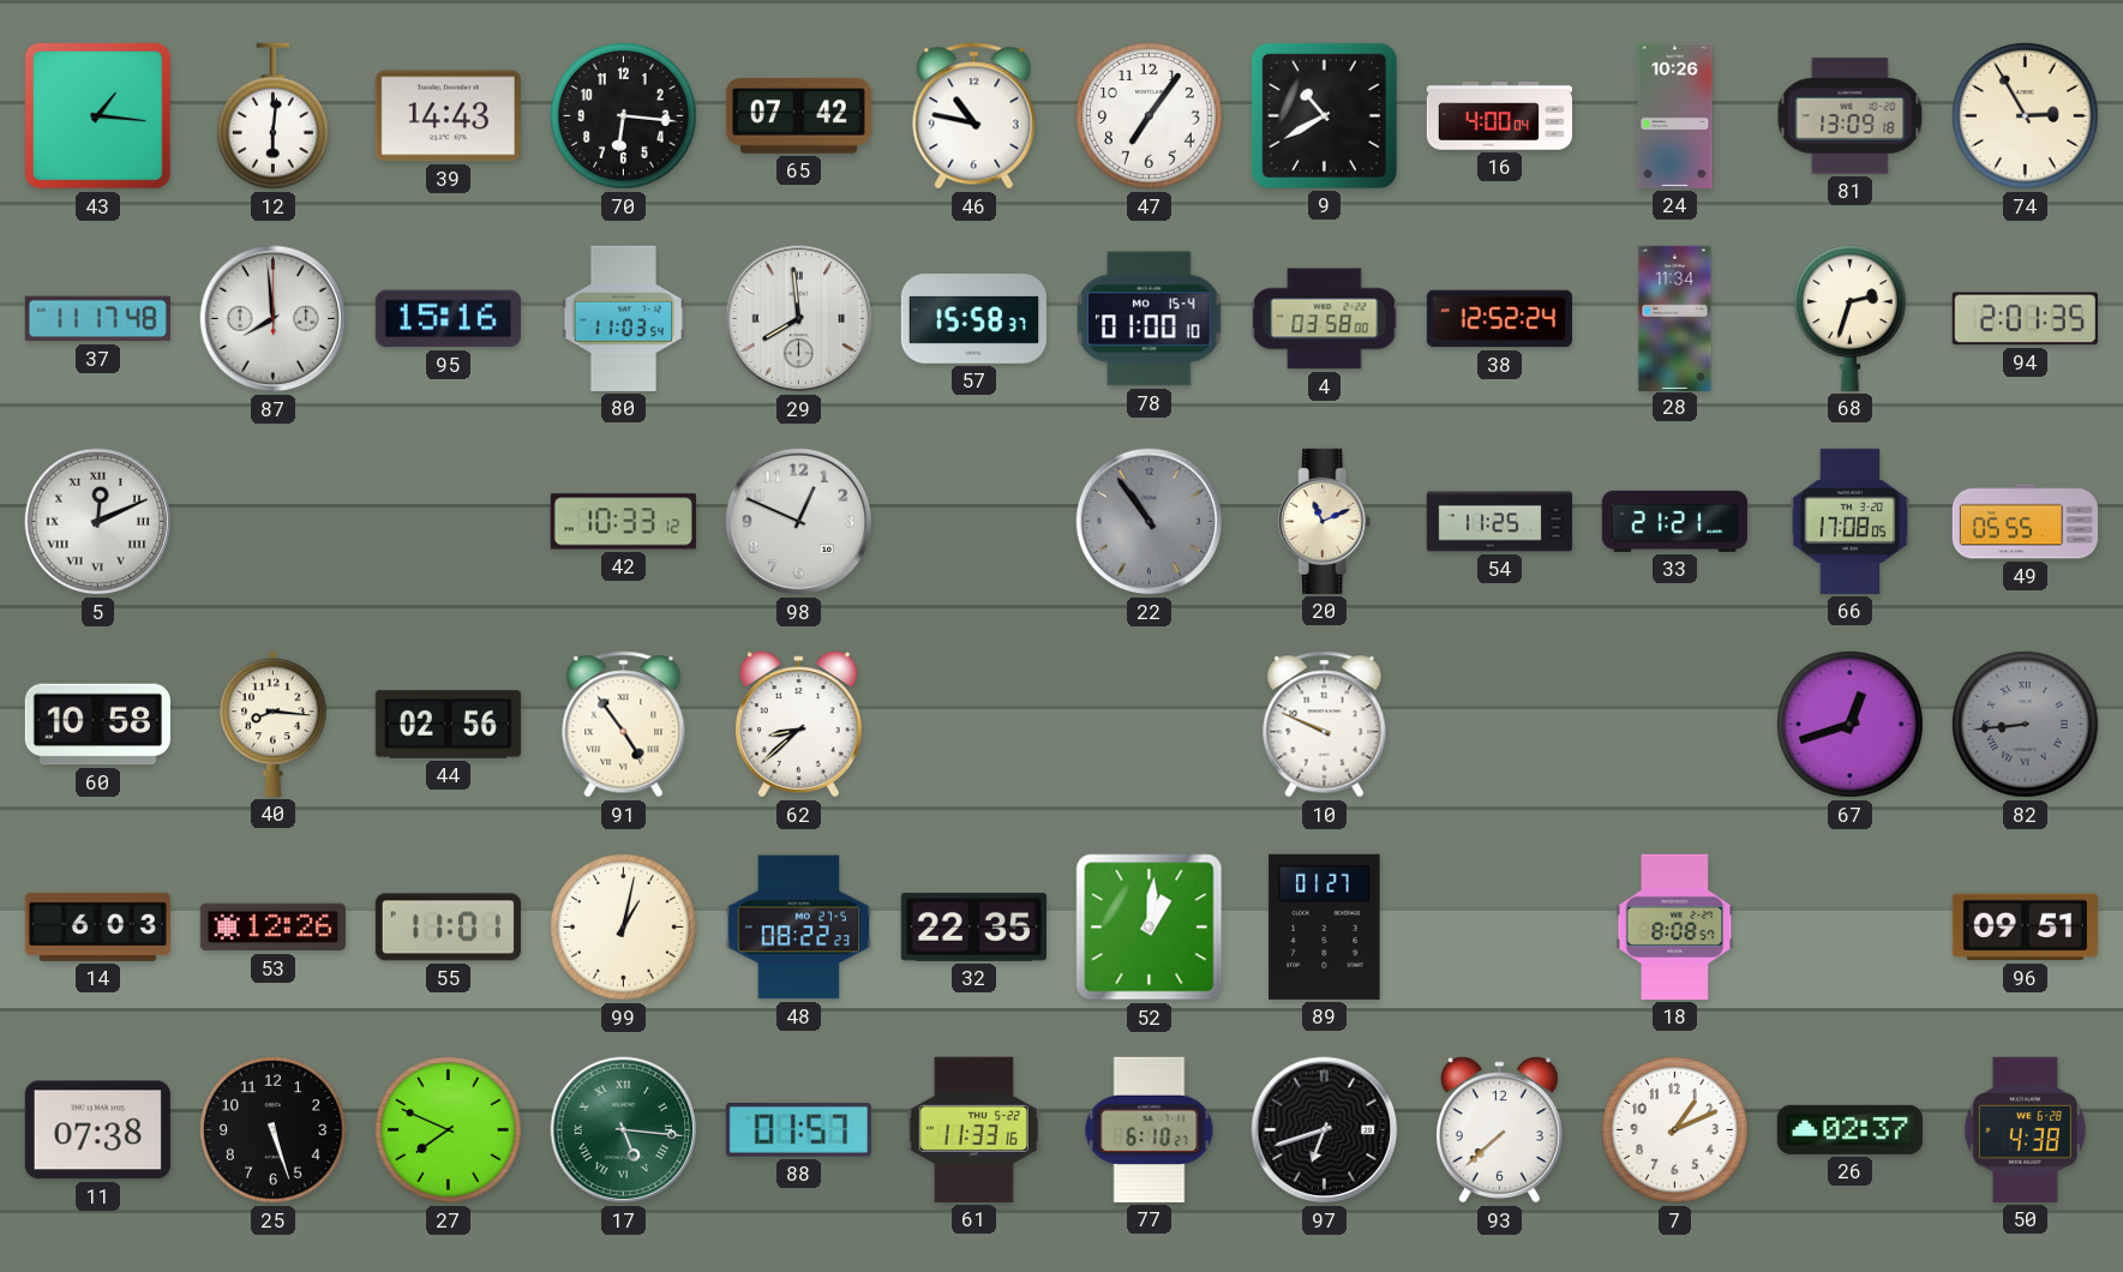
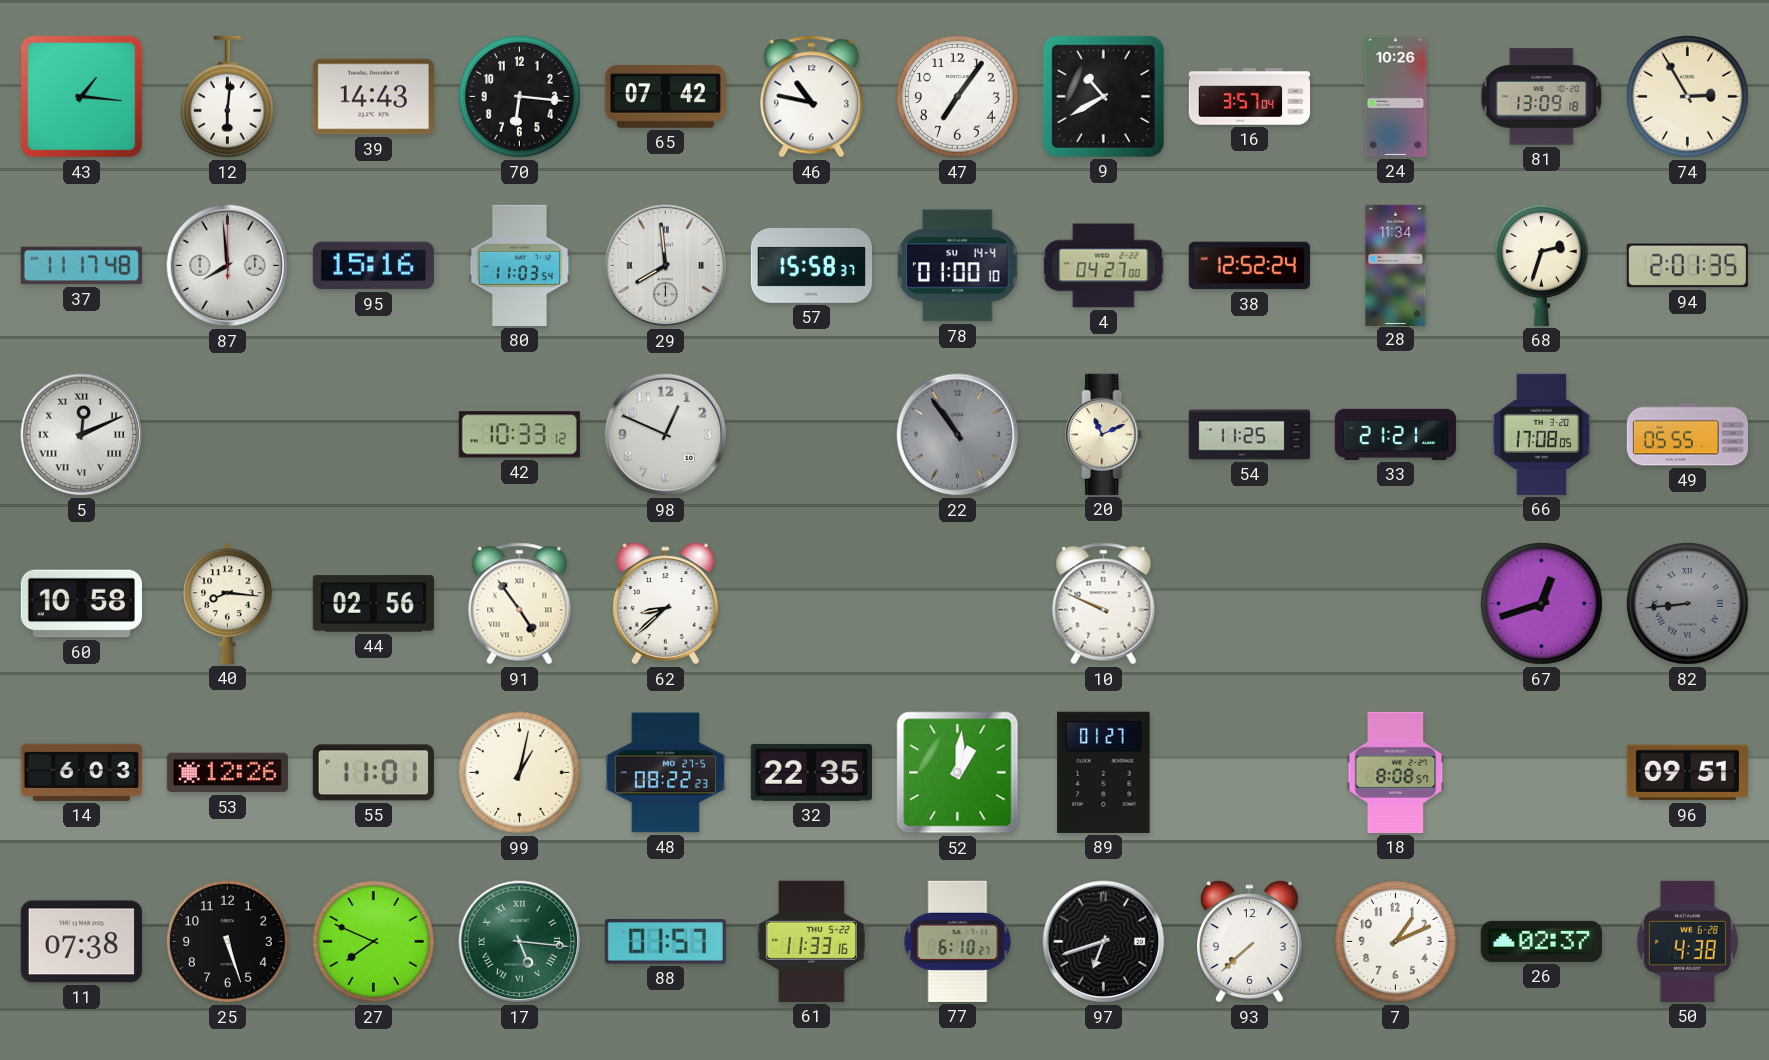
16: 4:00 -> 3:57 (1249, 97)
78 date: MO 15-4 -> SU 14-4 (958, 266)
4: 03:58 -> 04:27 (1104, 266)
